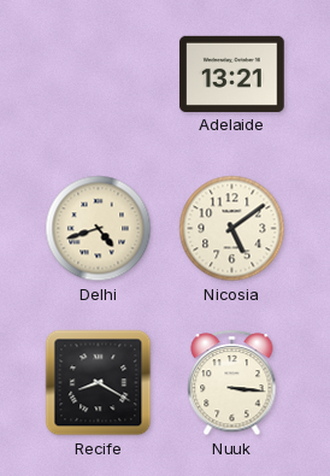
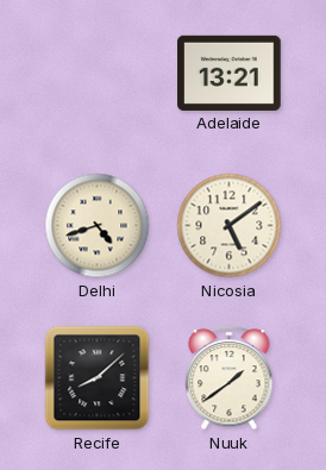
Recife: 8:20 -> 8:08 (98, 378)
Nuuk: 3:16 -> 1:39 (230, 378)
